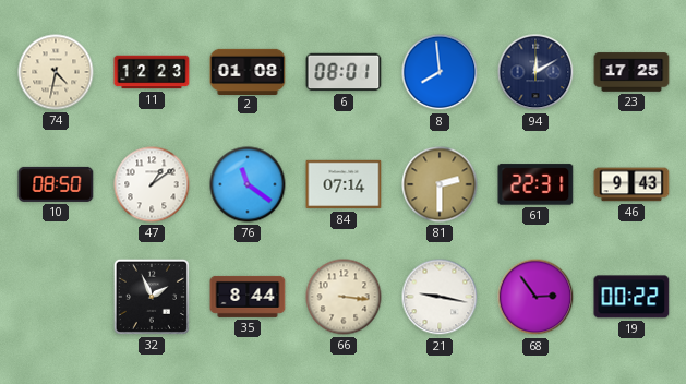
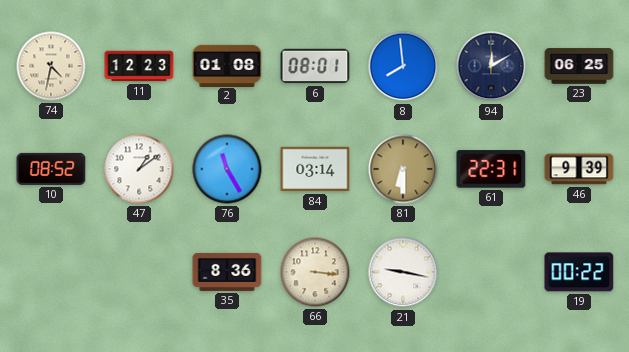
23: 17:25 -> 06:25 (579, 66)
10: 08:50 -> 08:52 (51, 169)
76: 11:21 -> 11:25 (227, 169)
84: 07:14 -> 03:14 (315, 169)
81: 2:30 -> 6:30 (403, 169)
46: 9:43 -> 9:39 (579, 169)
32: 1:56 -> none (152, 297)
35: 8:44 -> 8:36 (227, 272)
68: 2:54 -> none (535, 297)
